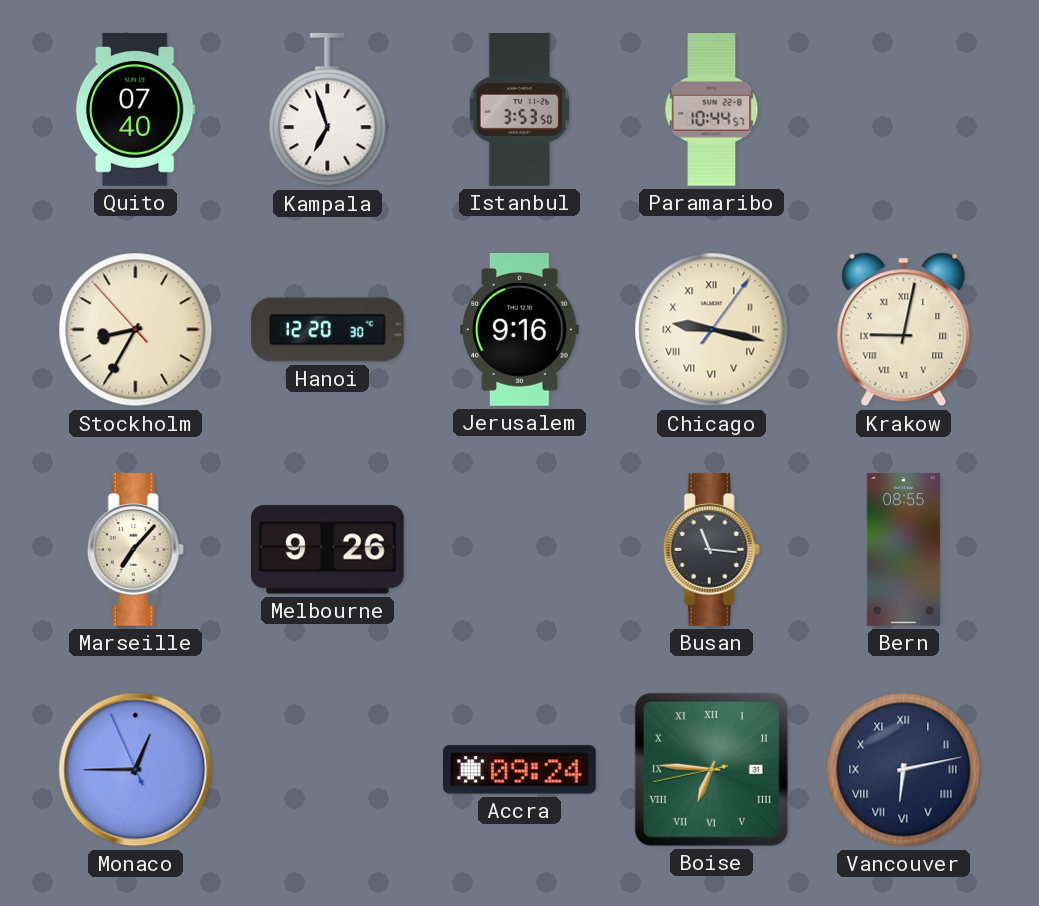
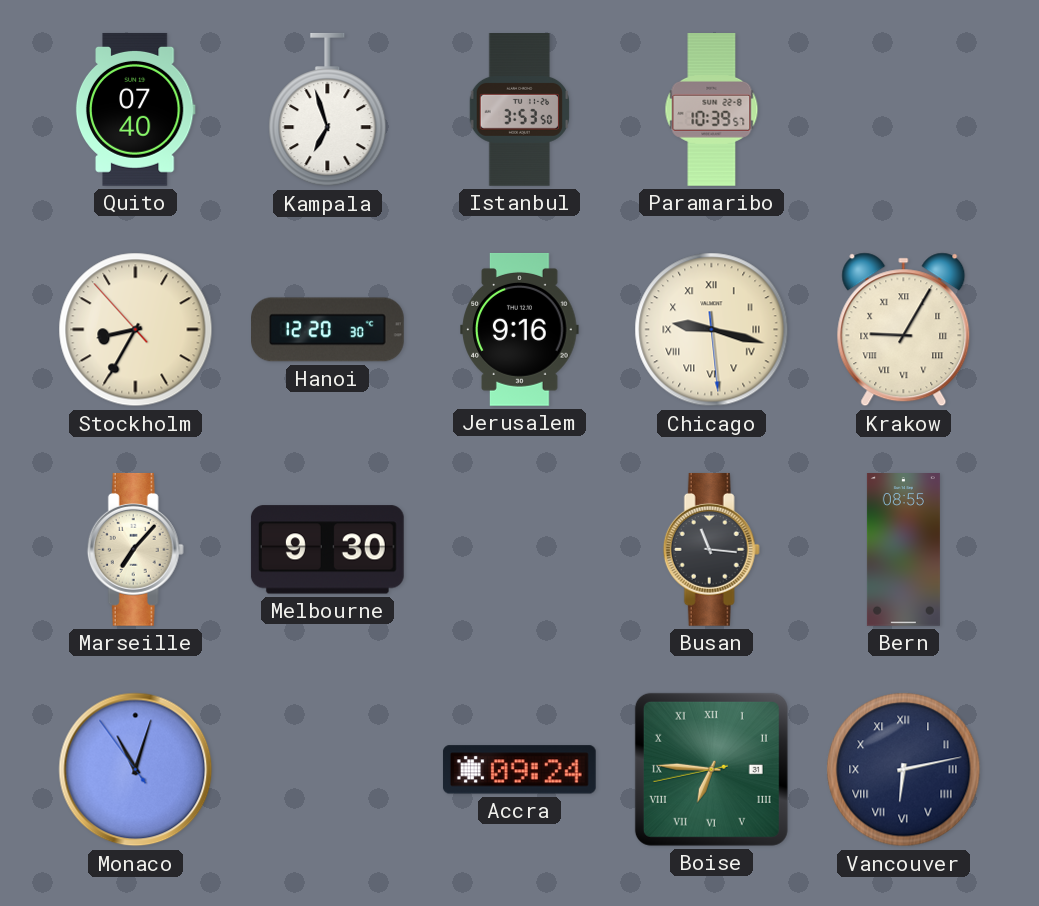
Paramaribo: 10:44 -> 10:39 (712, 110)
Chicago: 9:17:06 -> 9:17:29 (712, 330)
Krakow: 9:02 -> 9:05 (904, 330)
Melbourne: 9:26 -> 9:30 (327, 550)
Monaco: 12:44 -> 11:02 (136, 770)
